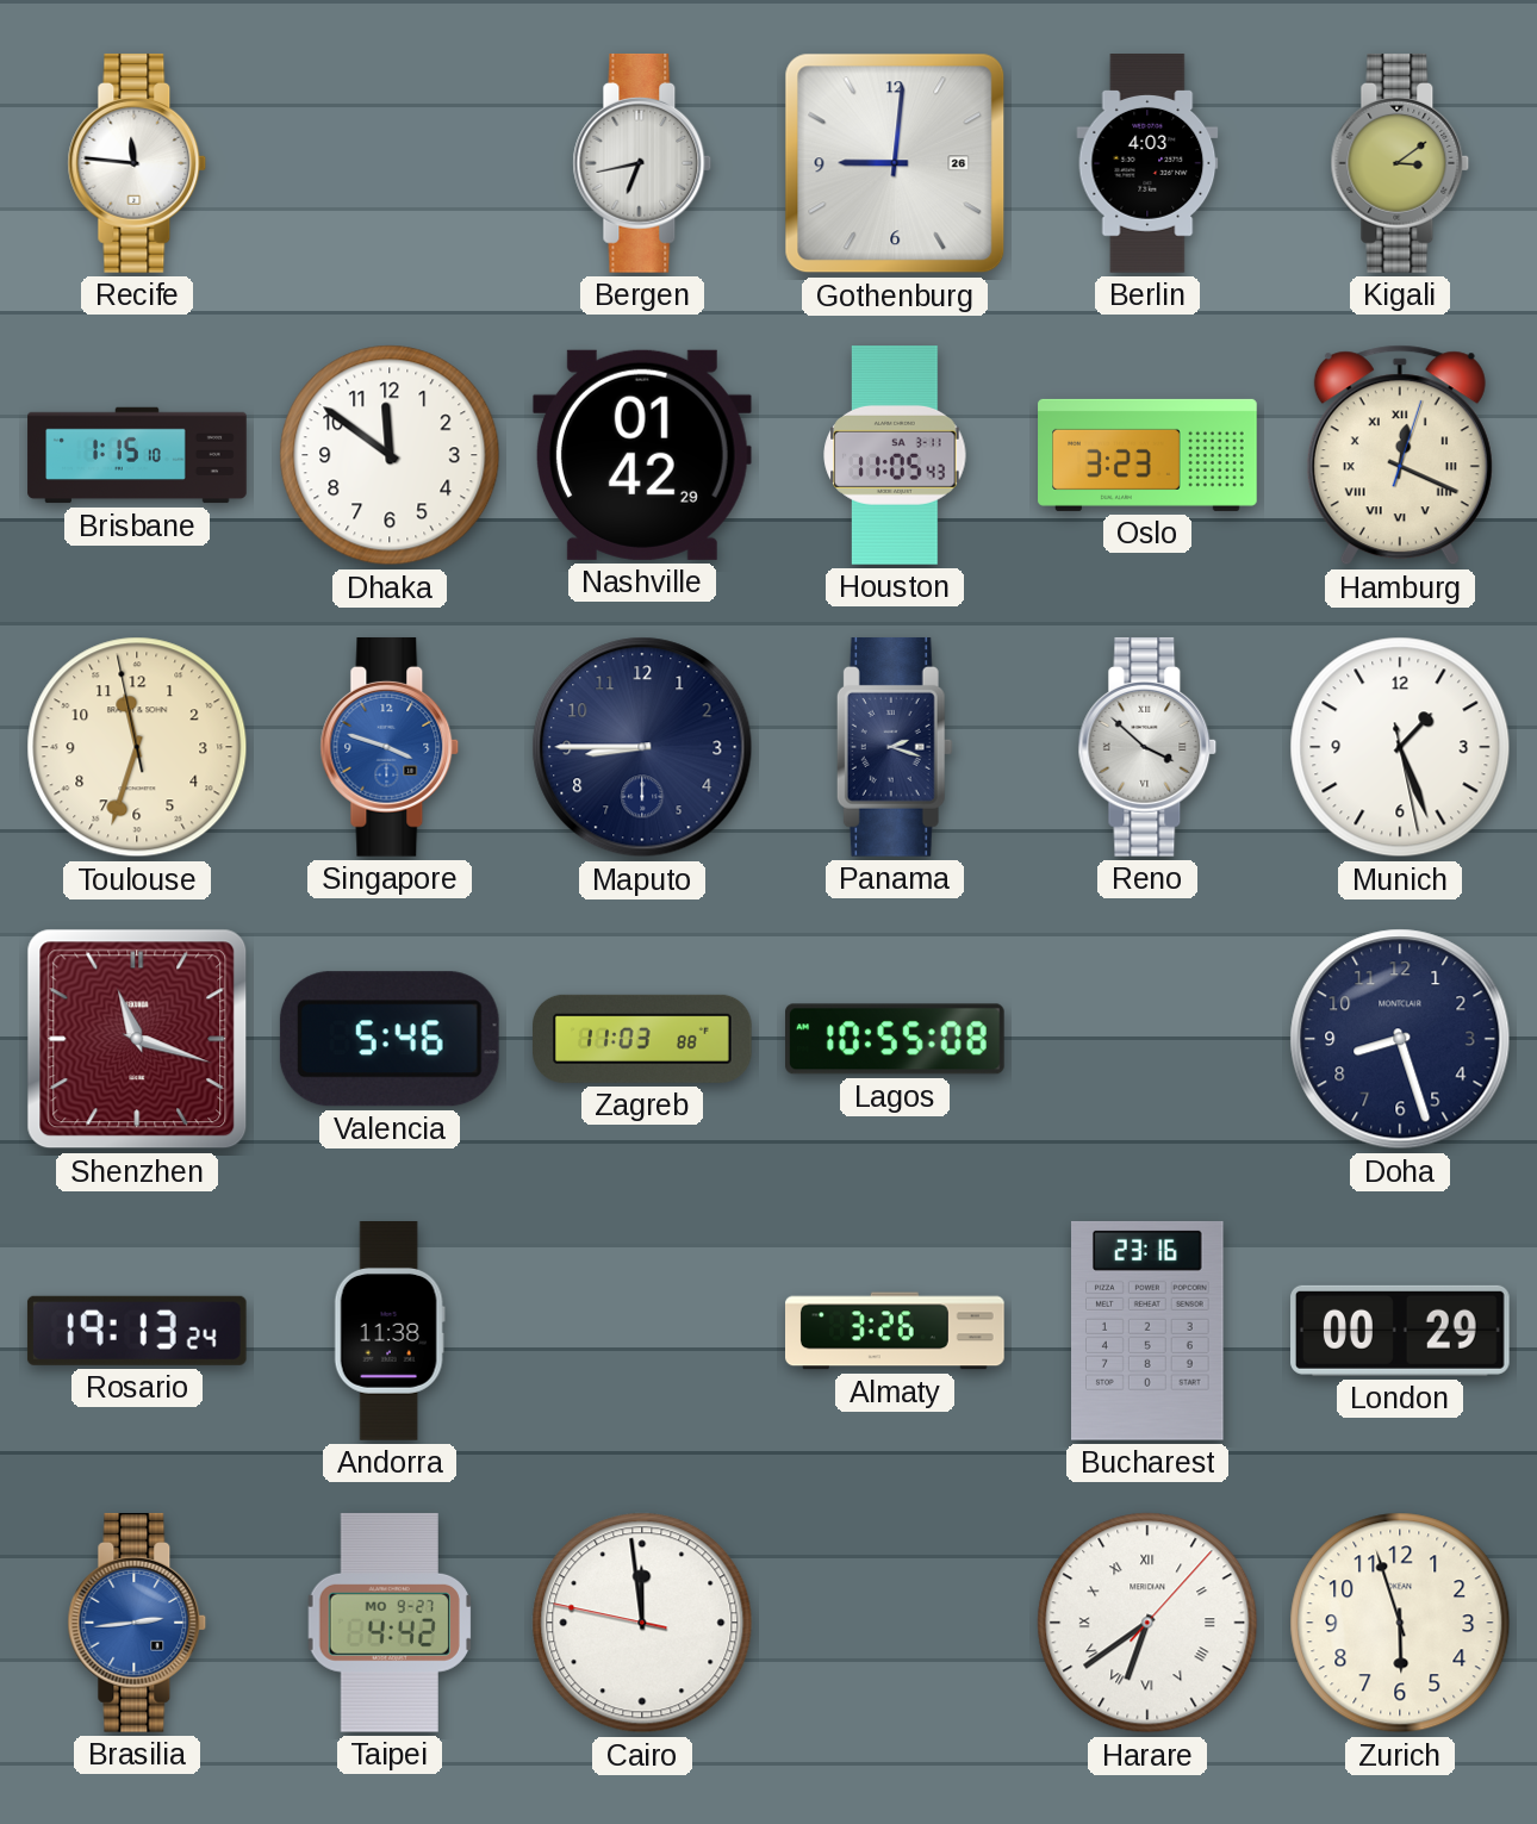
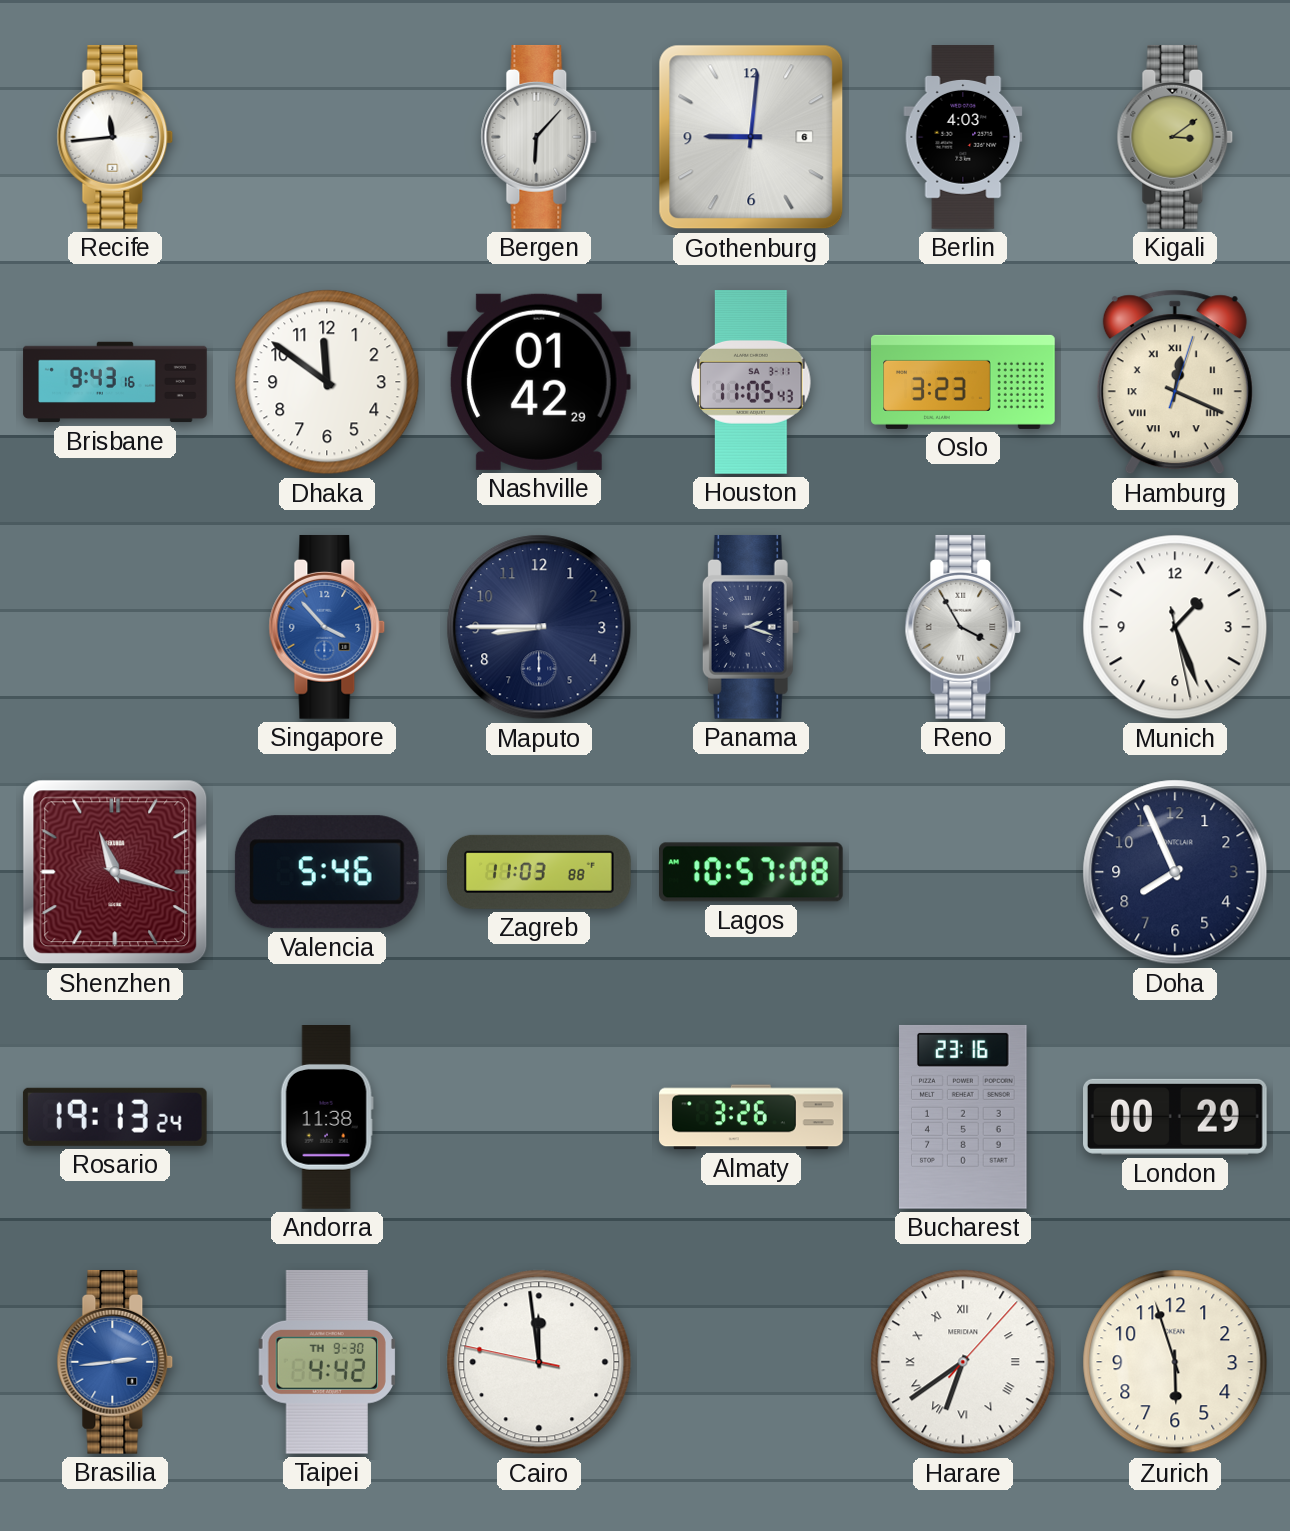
Recife: 11:46 -> 11:44 (115, 137)
Bergen: 6:43 -> 6:07 (539, 137)
Gothenburg date: 26 -> 6 (751, 137)
Brisbane: 1:15 -> 9:43 (115, 382)
Toulouse: 11:32 -> none (137, 747)
Singapore: 3:48 -> 3:53 (327, 627)
Reno: 3:52 -> 3:55 (963, 627)
Lagos: 10:55 -> 10:57 (752, 872)
Doha: 8:27 -> 7:56 (1175, 872)
Taipei date: MO 9-27 -> TH 9-30 (327, 1362)
